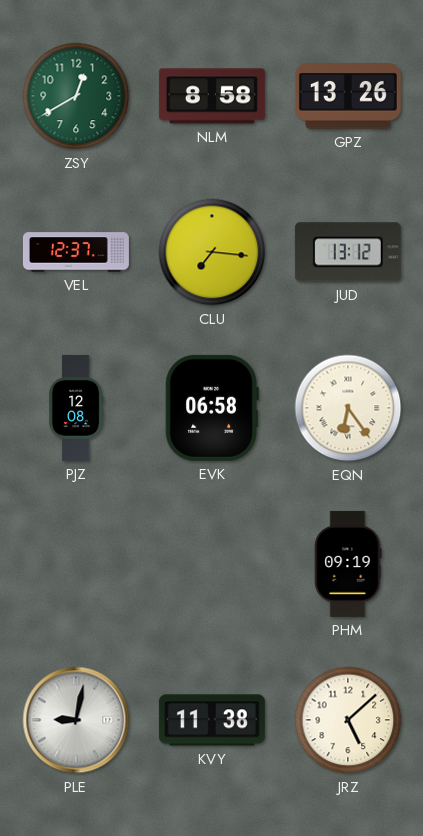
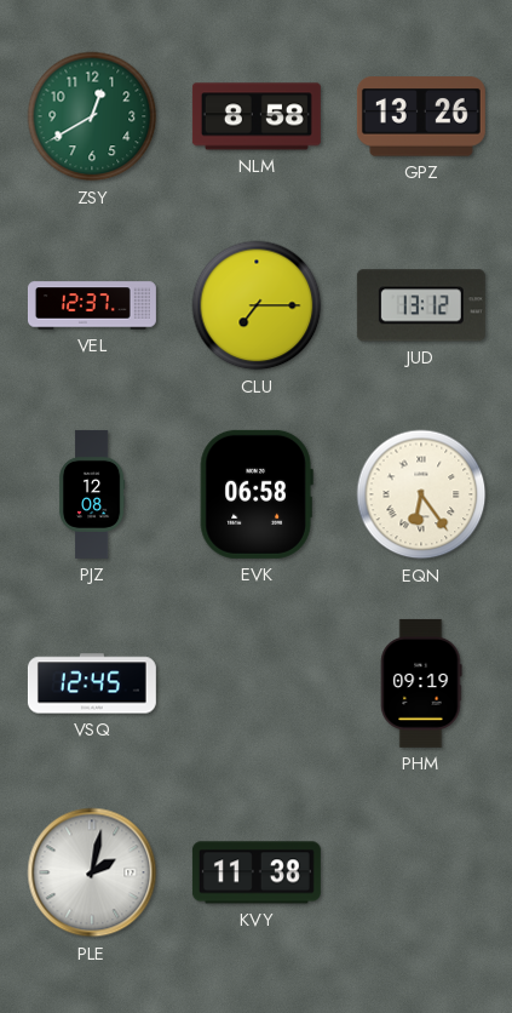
CLU: 7:16 -> 7:15 (257, 305)
VSQ: none -> 12:45 (92, 683)
PLE: 9:02 -> 2:02 (92, 872)
JRZ: 5:08 -> none (348, 720)
